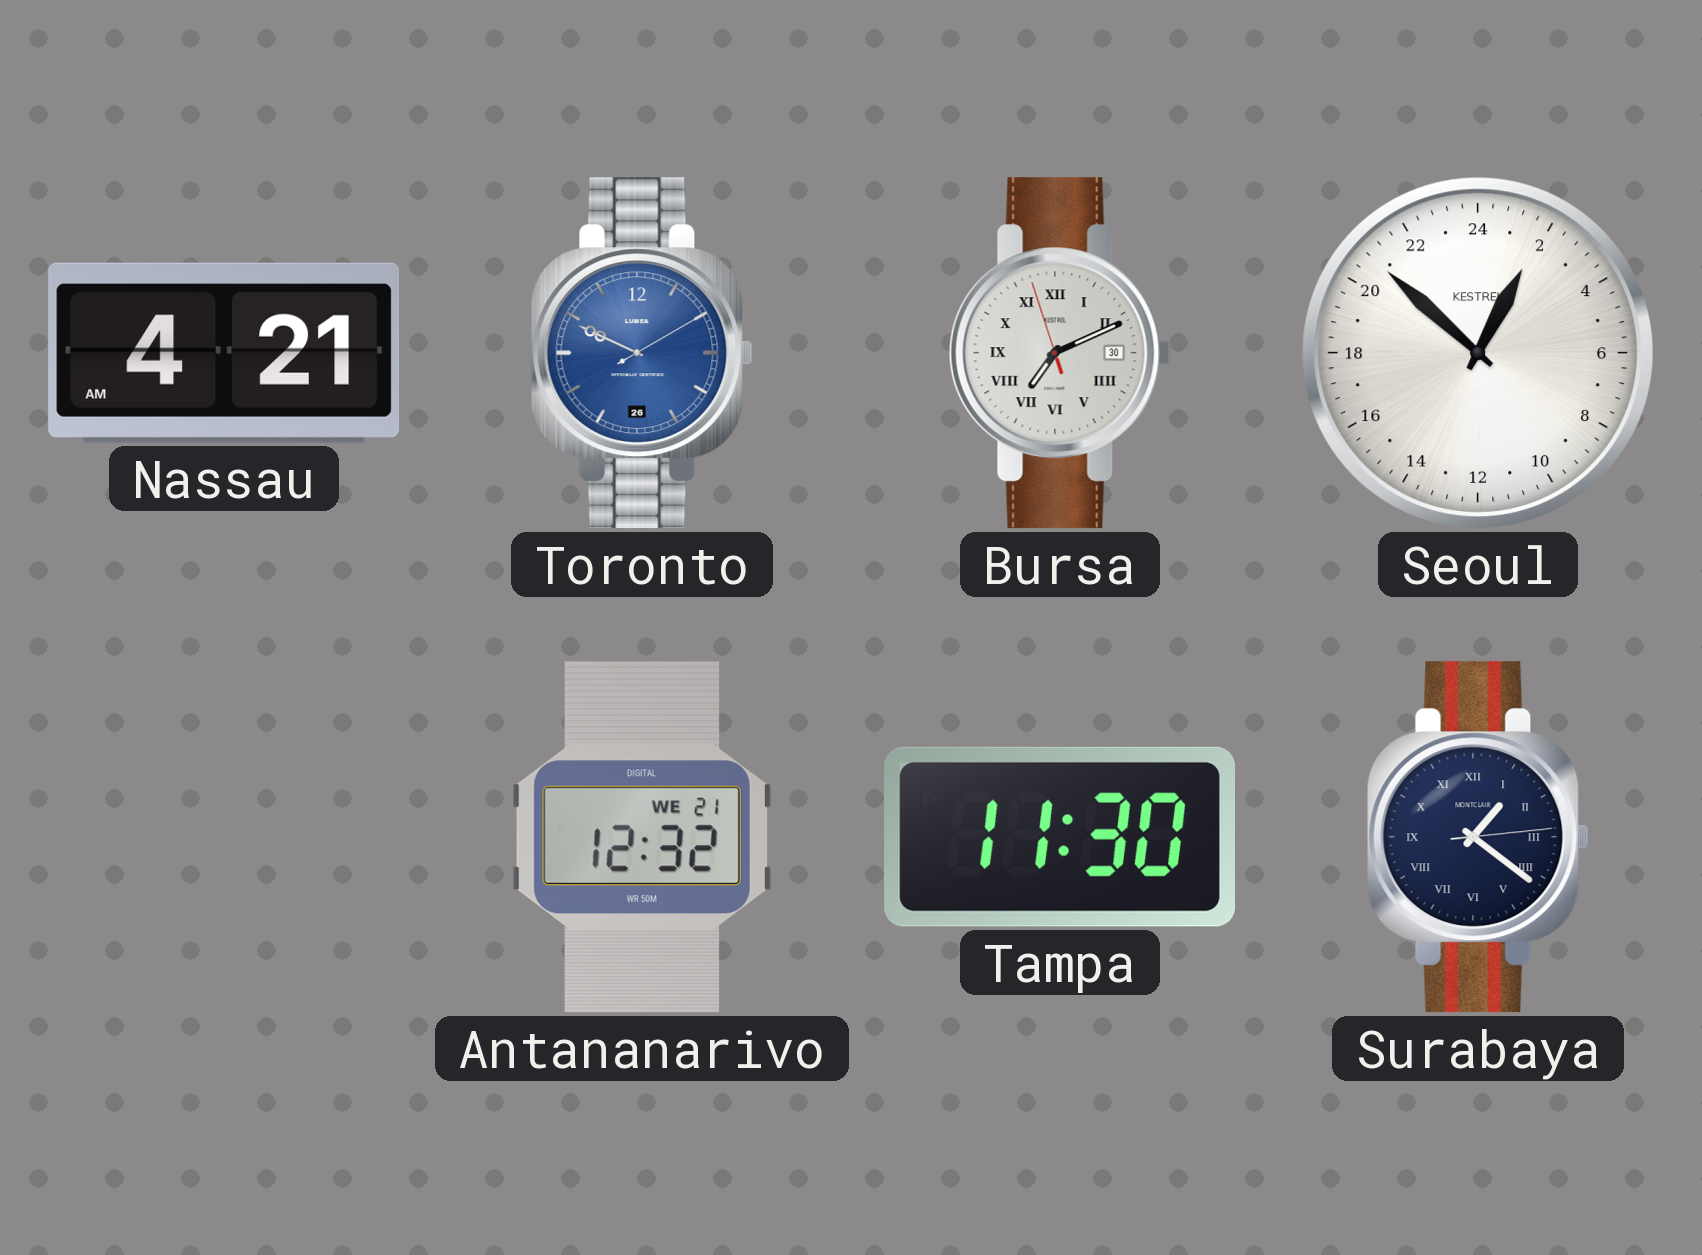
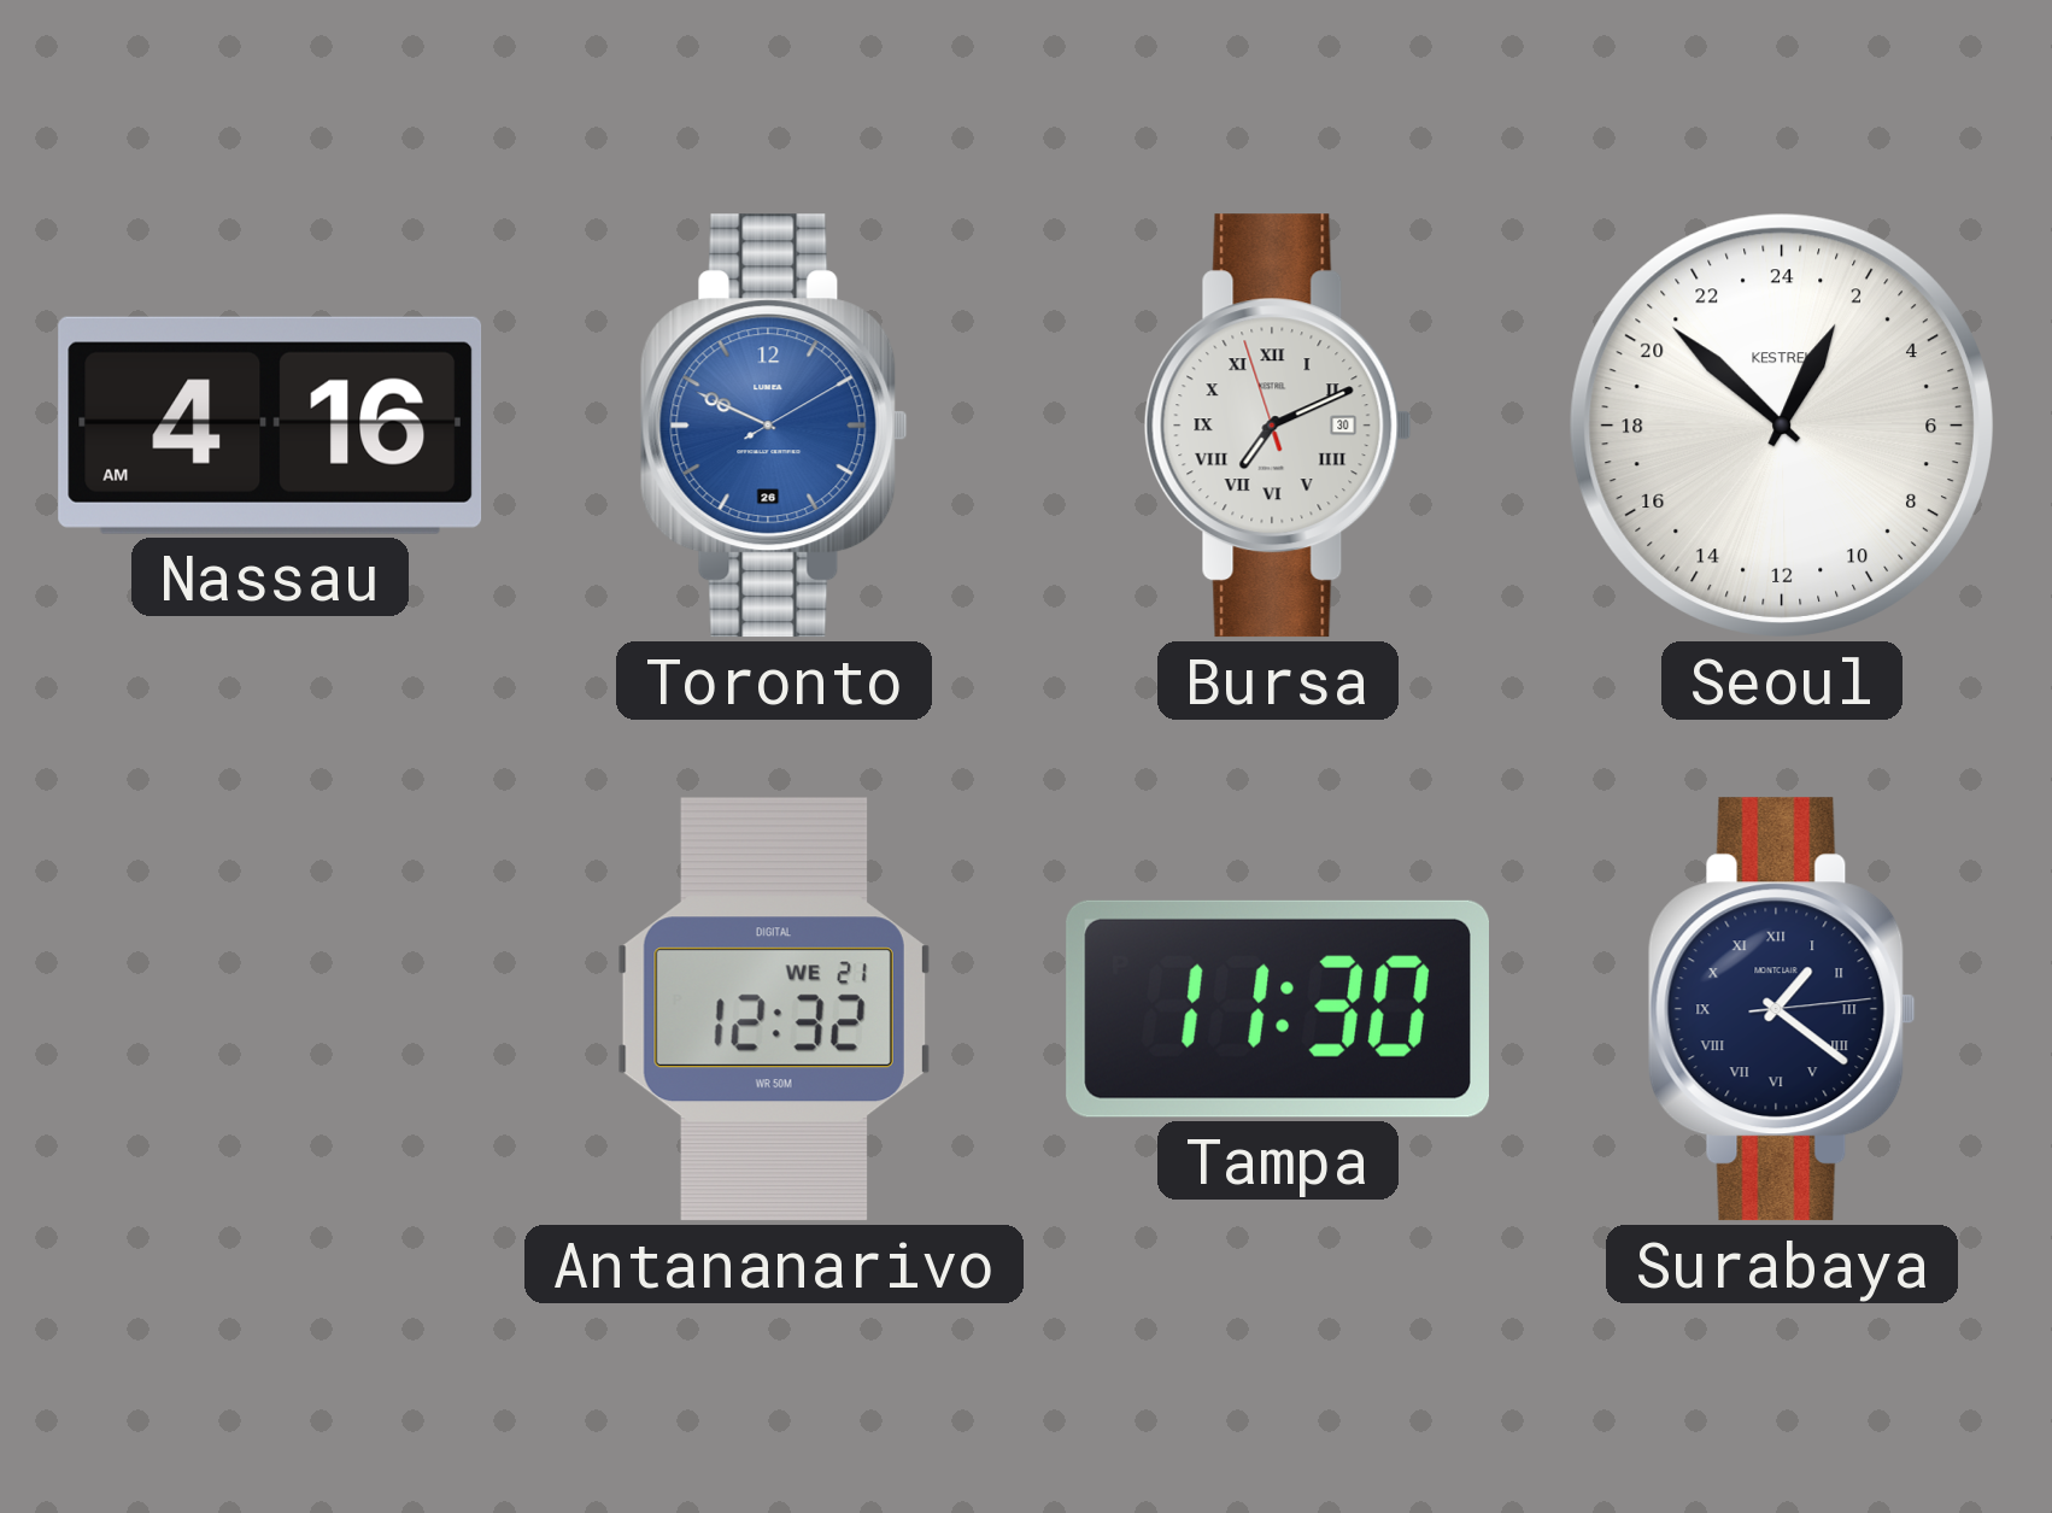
Nassau: 4:21 -> 4:16 (270, 426)
